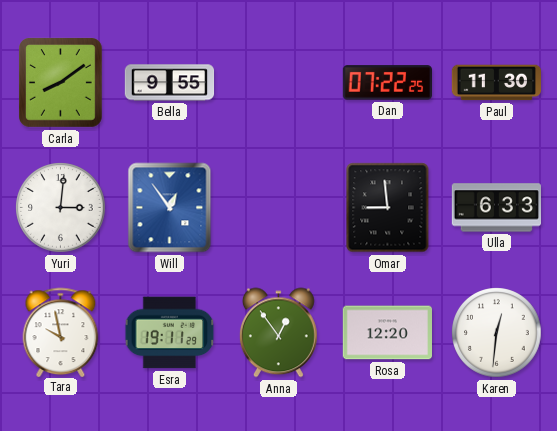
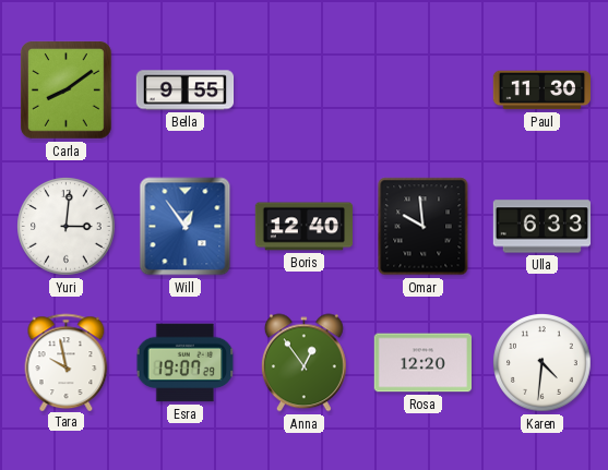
Dan: 07:22 -> none (387, 83)
Boris: none -> 12:40 (303, 227)
Omar: 8:59 -> 9:59 (424, 227)
Esra: 19:11 -> 19:07 (186, 363)
Karen: 12:31 -> 4:31 (543, 363)
